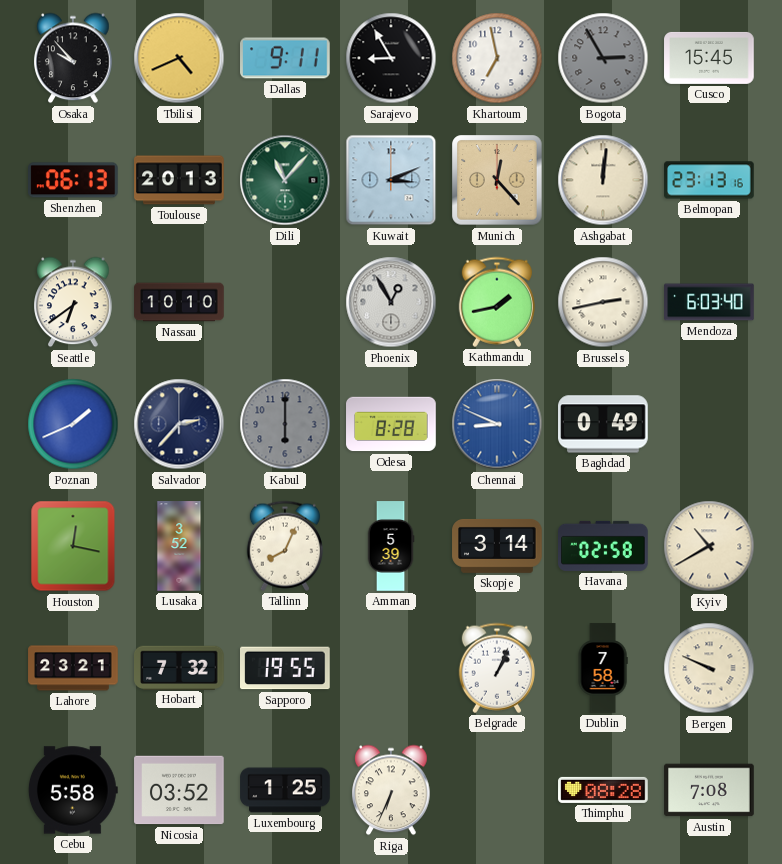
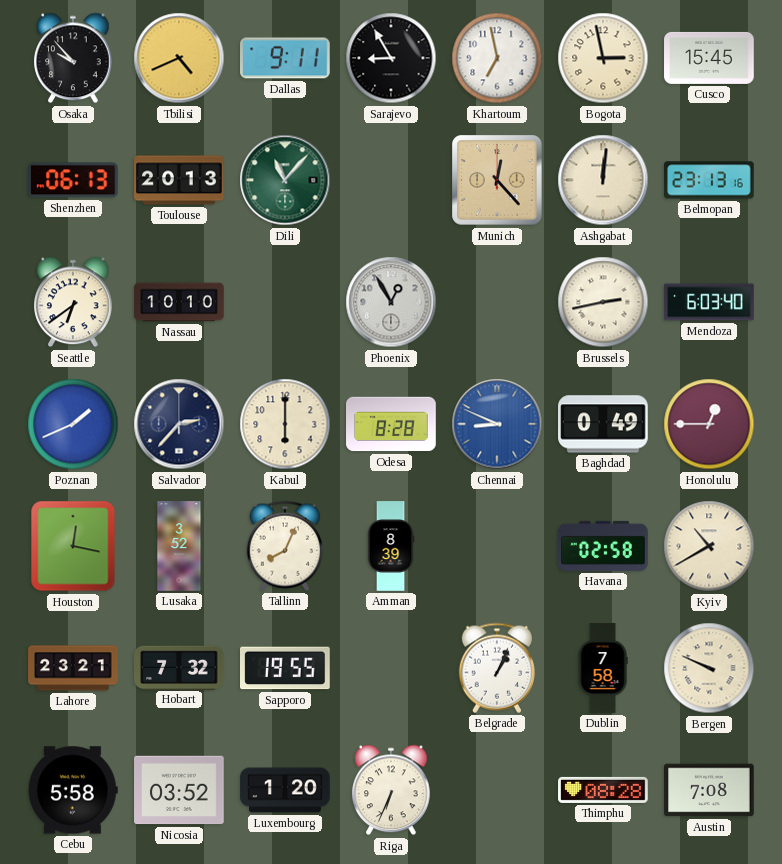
Bogota: 2:55 -> 2:58 (603, 58)
Bogota dial: grey -> cream (603, 58)
Kuwait: 3:11 -> none (391, 180)
Kathmandu: 1:43 -> none (496, 302)
Kabul dial: grey -> cream (285, 424)
Honolulu: none -> 12:45 (709, 424)
Amman: 5:39 -> 8:39 (391, 546)
Skopje: 3:14 -> none (497, 546)
Luxembourg: 1:25 -> 1:20 (285, 790)
